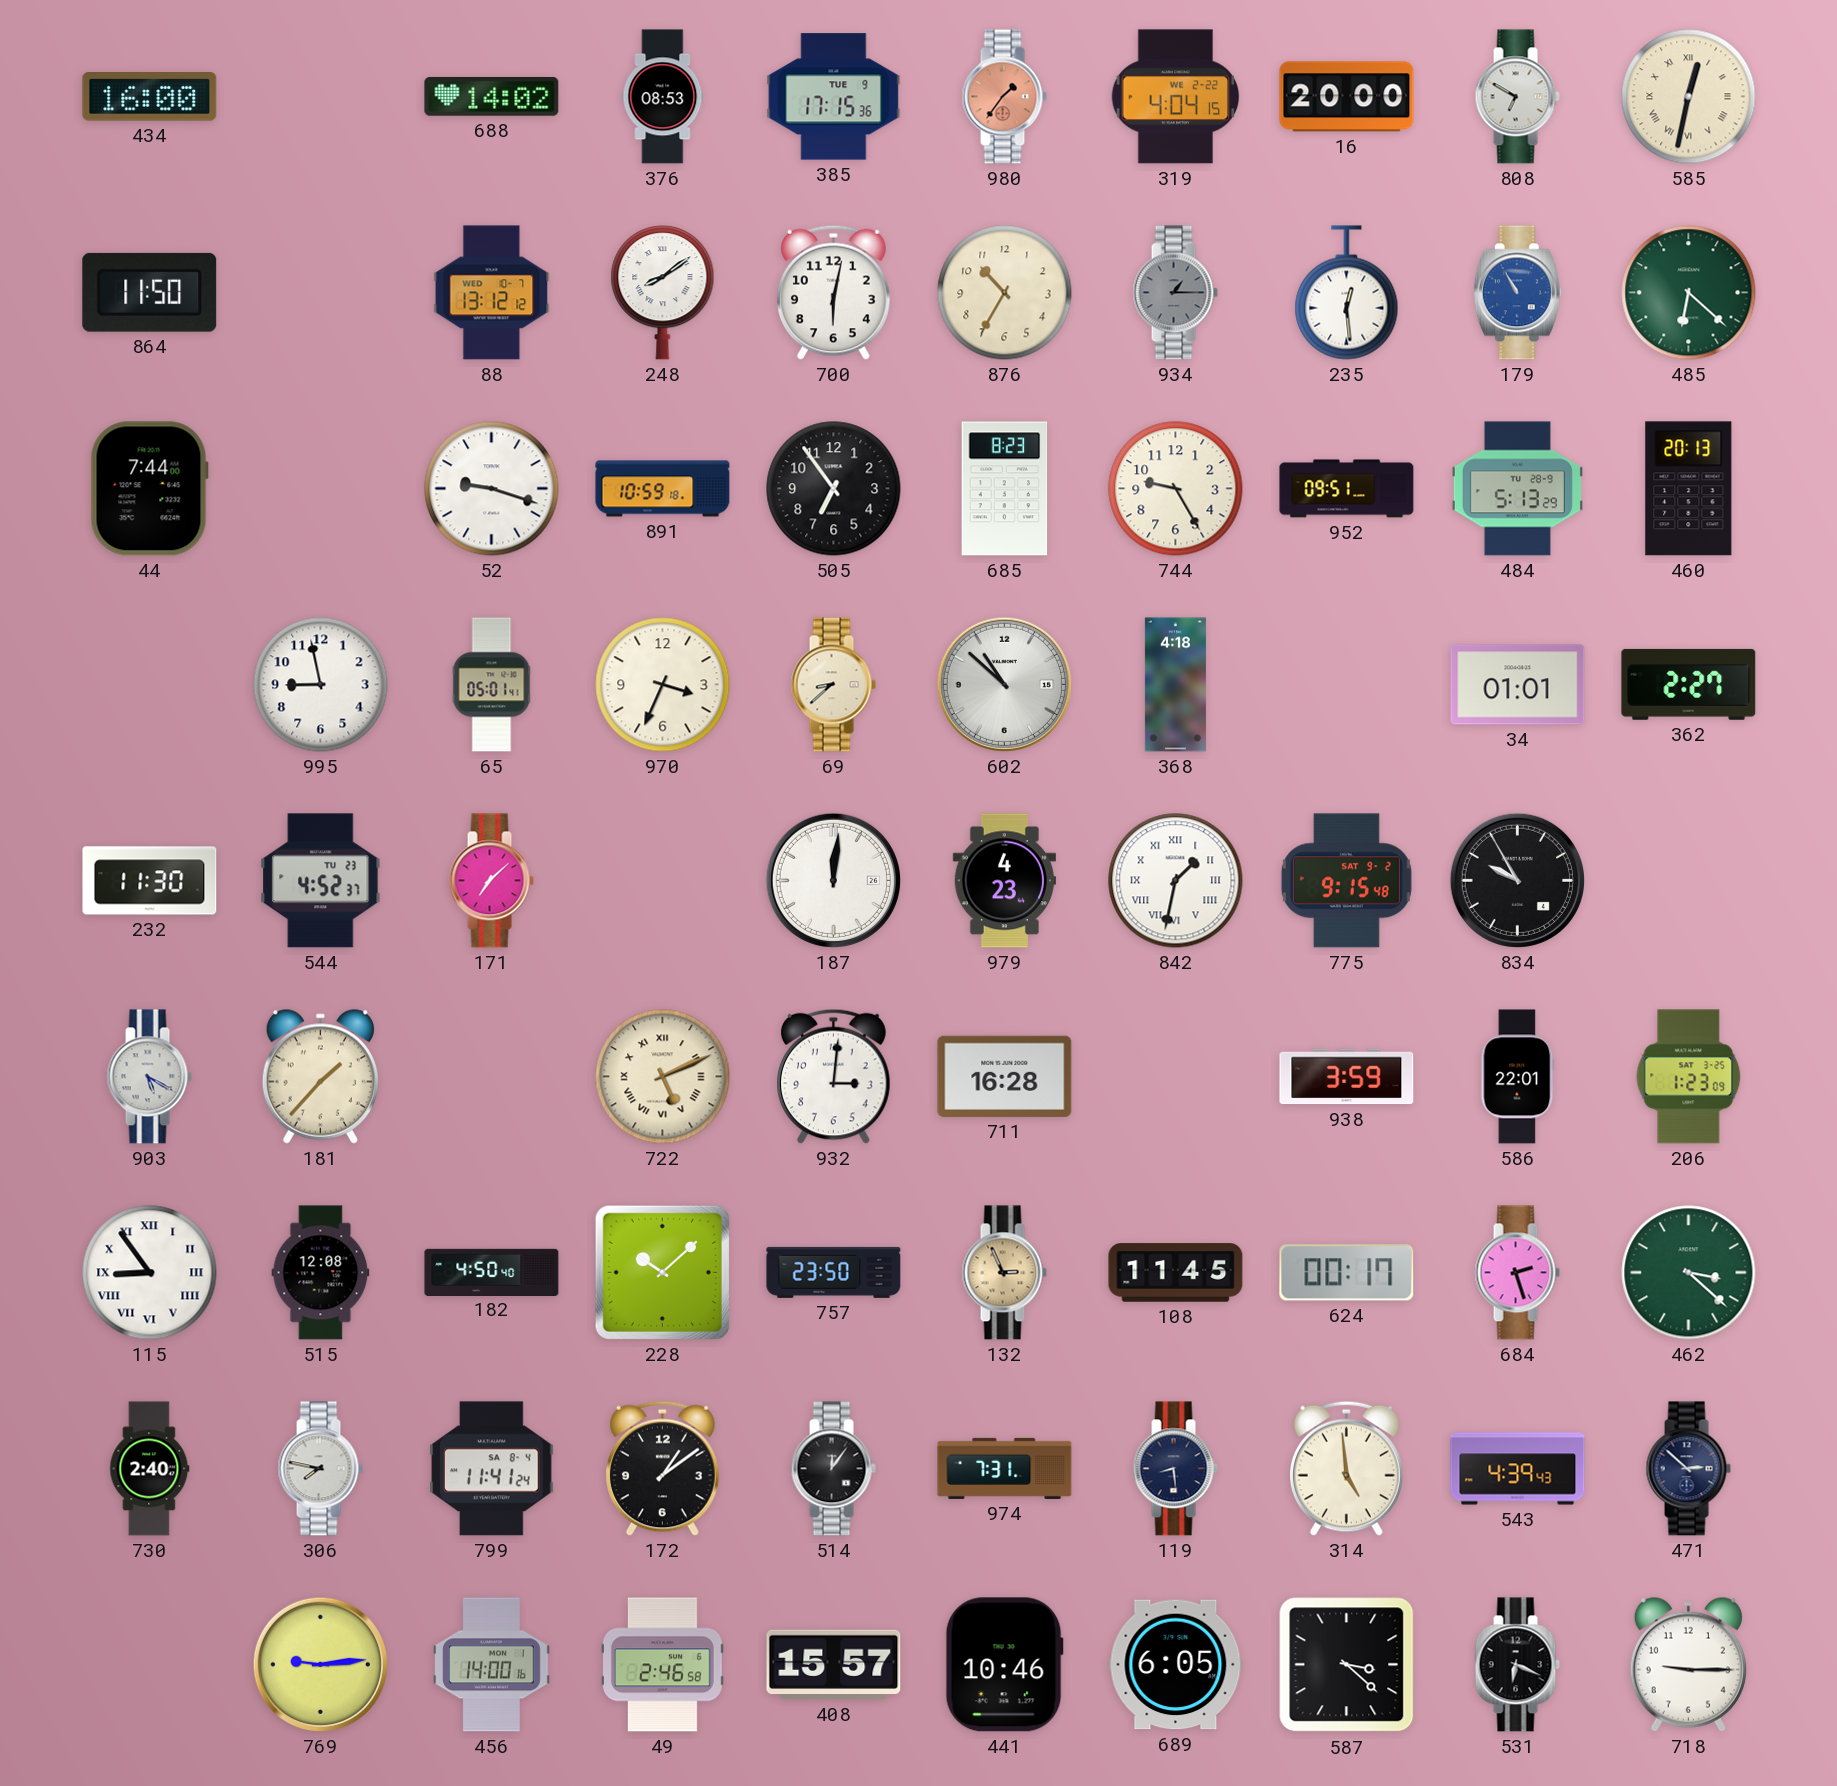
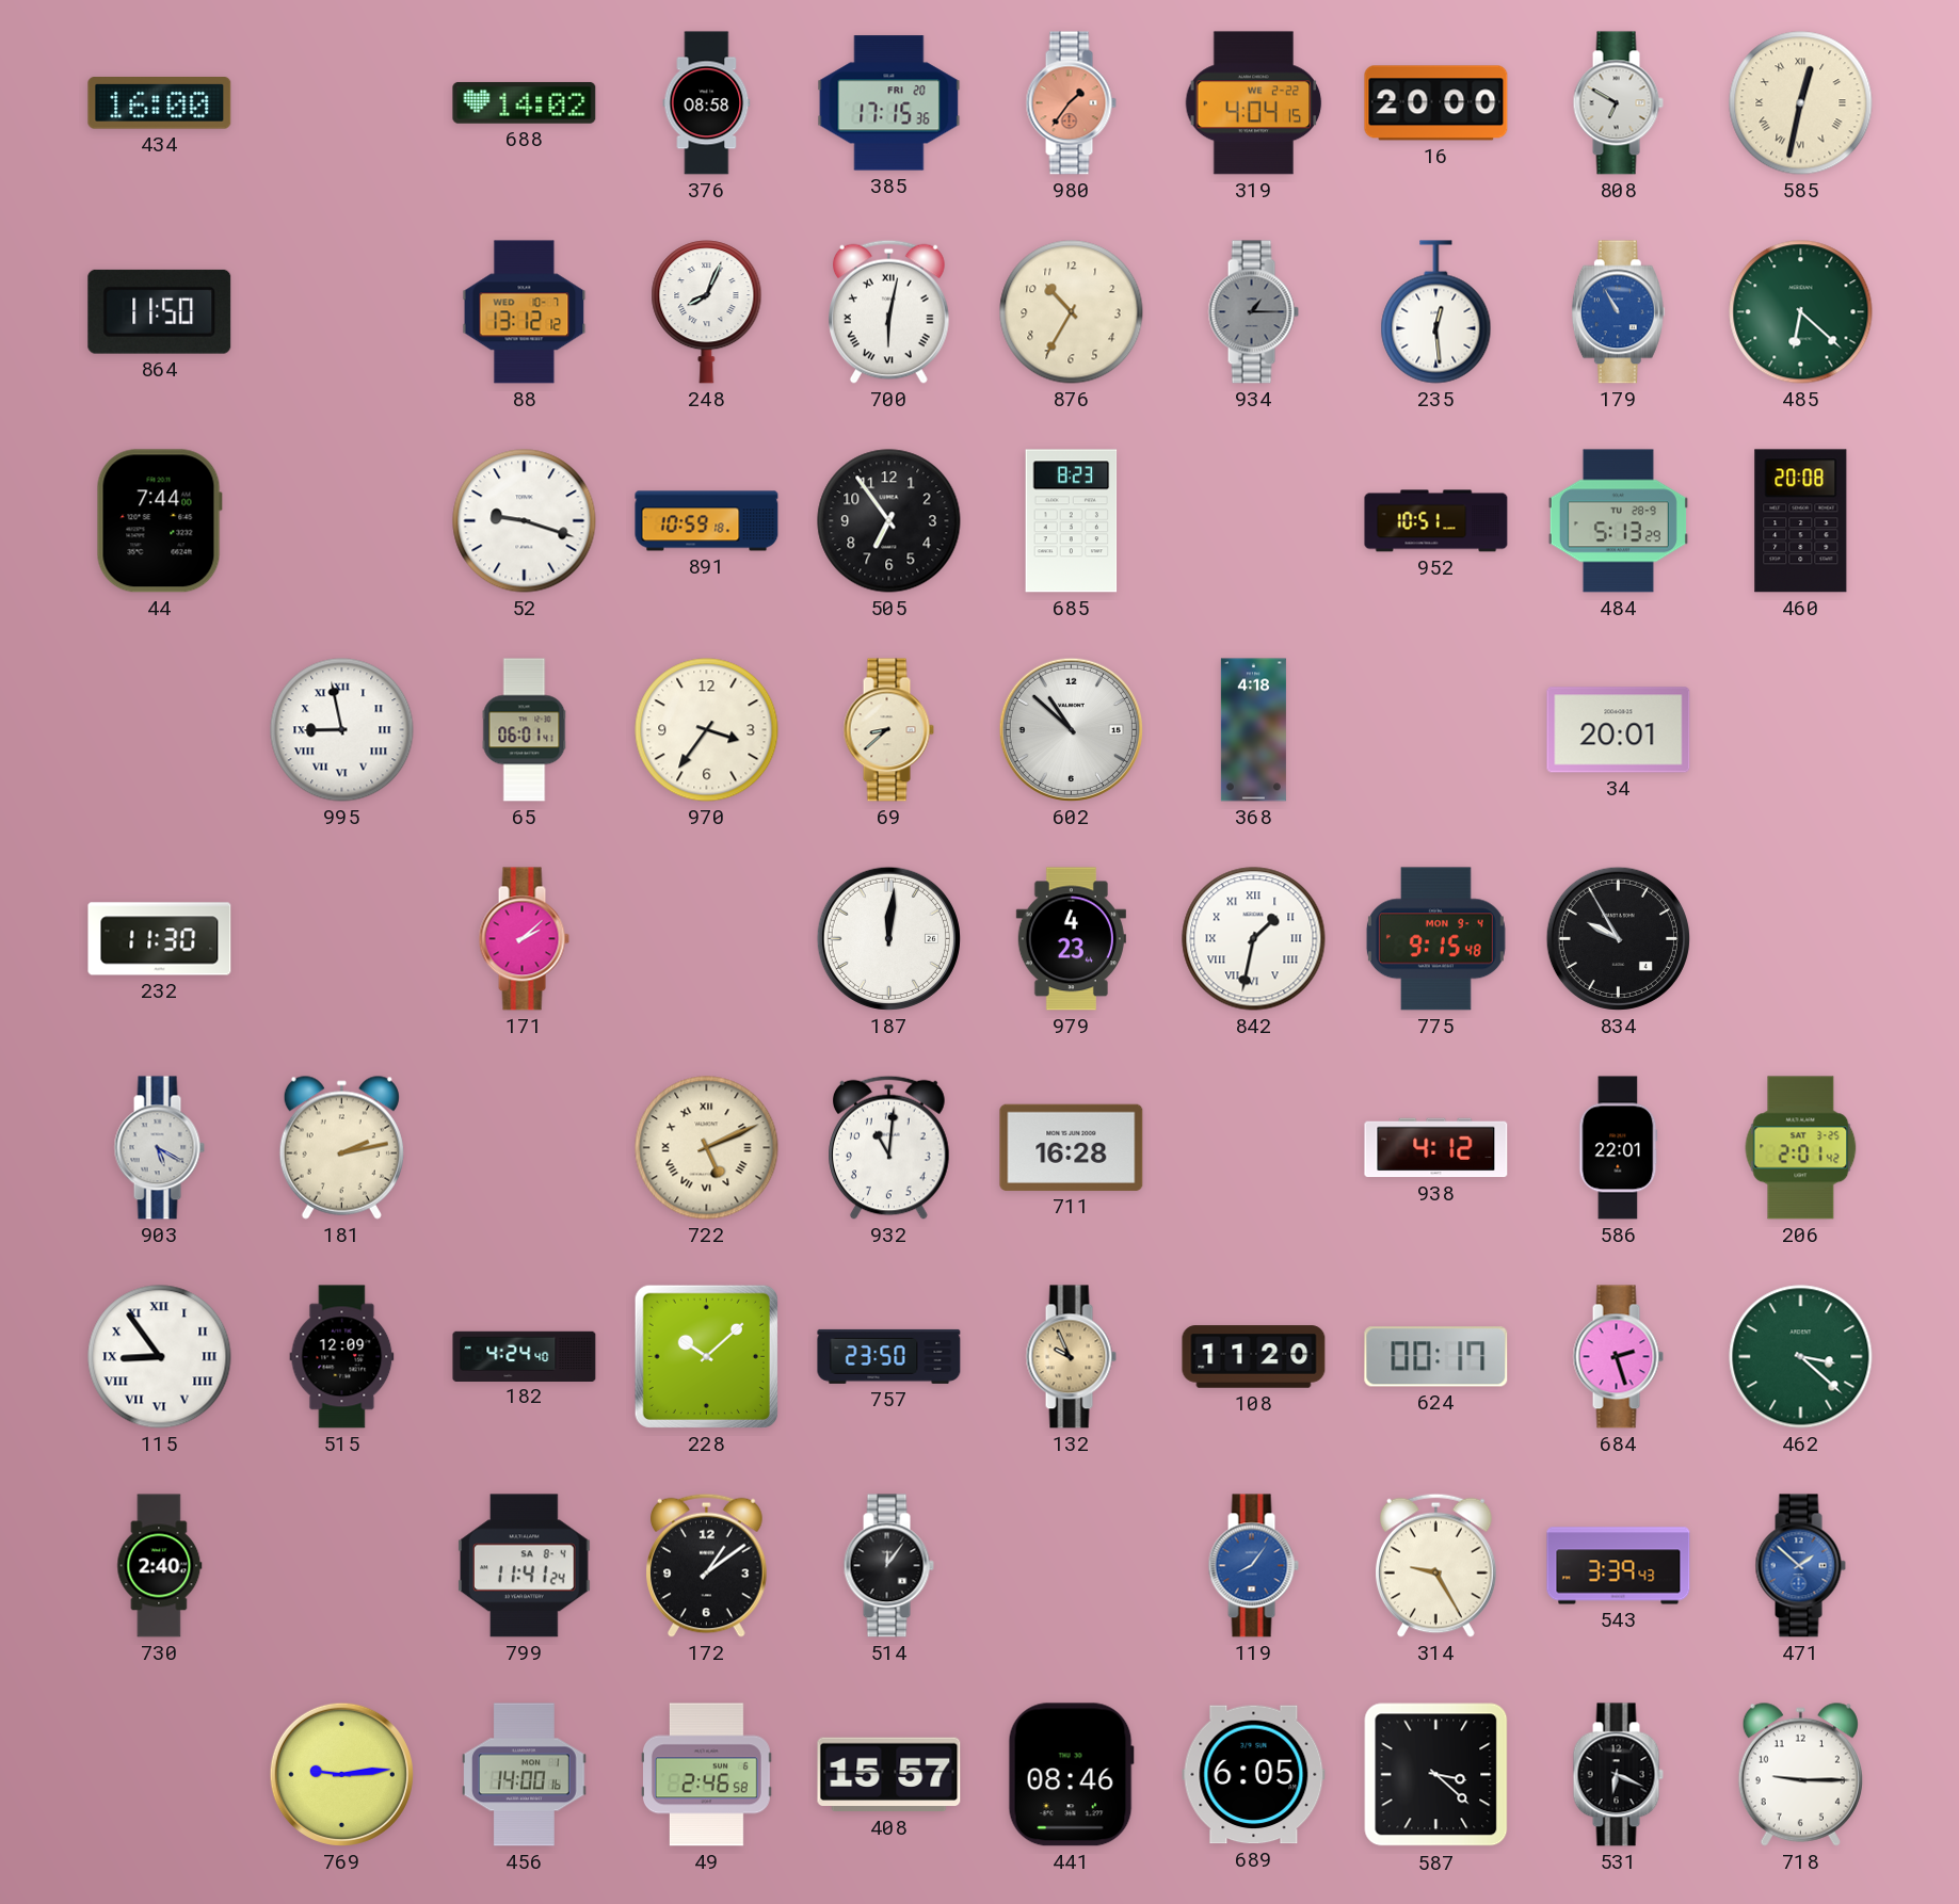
376: 08:53 -> 08:58 (707, 103)
385 date: TUE 9 -> FRI 20 (889, 103)
248: 8:09 -> 8:04 (707, 312)
700 numerals: Arabic -> Roman (889, 311)
744: 9:25 -> none (1176, 489)
952: 09:51 -> 10:51 (1436, 521)
460: 20:13 -> 20:08 (1801, 521)
995 numerals: Arabic -> Roman (342, 730)
65: 05:01 -> 06:01 (525, 730)
970: 3:34 -> 3:36 (707, 730)
34: 01:01 -> 20:01 (1619, 730)
362: 2:27 -> none (1689, 684)
544: 4:52 -> none (321, 881)
171: 7:08 -> 2:08 (524, 939)
775 date: SAT 9-2 -> MON 9-4 (1435, 939)
181: 1:37 -> 2:13 (341, 1147)
932: 3:01 -> 11:01 (889, 1147)
938: 3:59 -> 4:12 (1436, 1148)
206: 1:23 -> 2:01 (1801, 1148)
515: 12:08 -> 12:09 (342, 1357)
182: 4:50 -> 4:24 (525, 1356)
132: 2:56 -> 9:56 (1071, 1357)
108: 11:45 -> 11:20 (1254, 1357)
306: 7:47 -> none (320, 1469)
974: 7:31 -> none (1005, 1468)
119: 8:29 -> 8:06 (1253, 1566)
119 dial: navy -> blue (1253, 1566)
314: 4:59 -> 9:25 (1436, 1565)
543: 4:39 -> 3:39 (1619, 1566)
471: 2:52 -> 1:52 (1800, 1566)
471 dial: navy -> blue (1800, 1566)
441: 10:46 -> 08:46 (1071, 1775)
